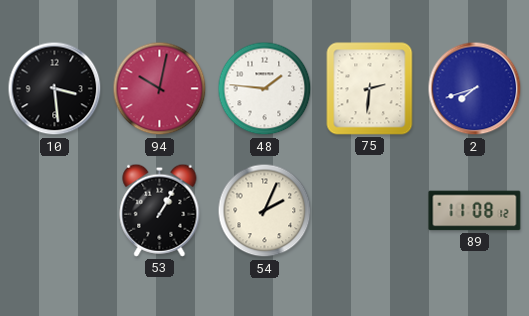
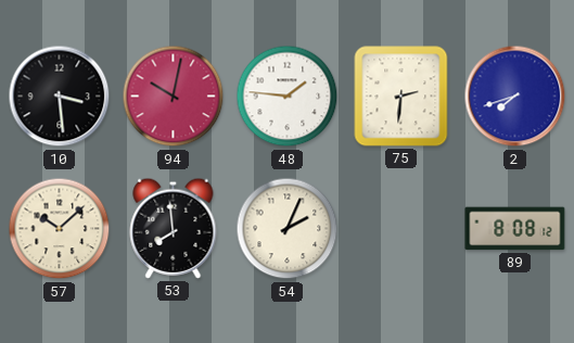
57: none -> 10:08 (60, 229)
53: 1:05 -> 7:59 (174, 228)
89: 11:08 -> 8:08 (515, 229)
